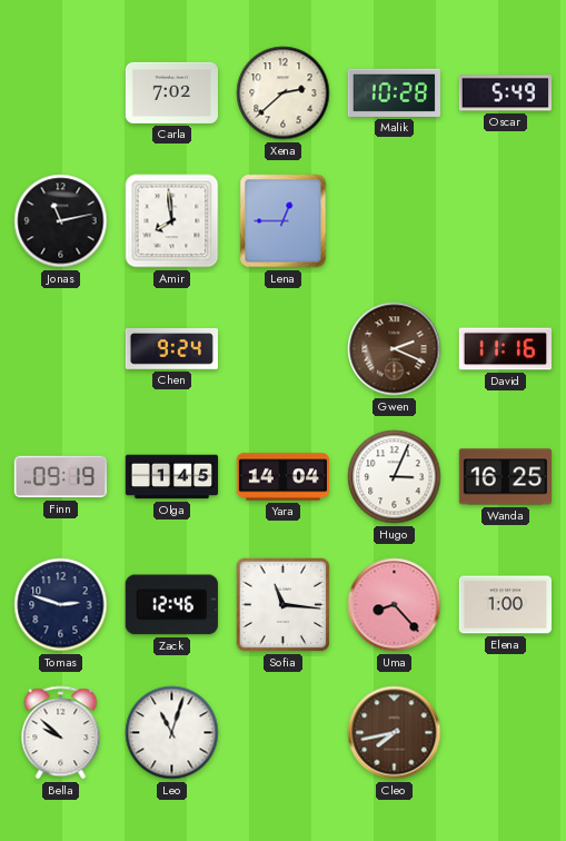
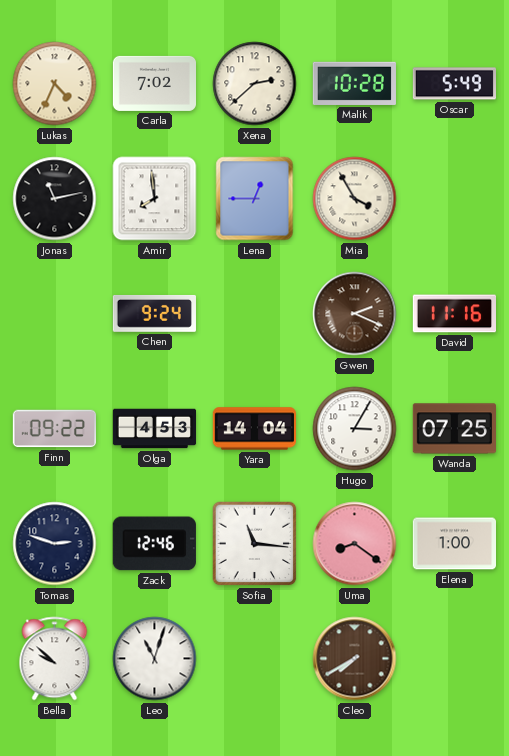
Lukas: none -> 4:34 (55, 84)
Mia: none -> 3:55 (355, 199)
Finn: 09:19 -> 09:22 (54, 429)
Olga: 1:45 -> 4:53 (155, 429)
Hugo: 3:04 -> 3:05 (355, 429)
Wanda: 16:25 -> 07:25 (454, 429)
Uma: 8:23 -> 8:21 (355, 544)
Cleo: 7:43 -> 7:40 (355, 659)
